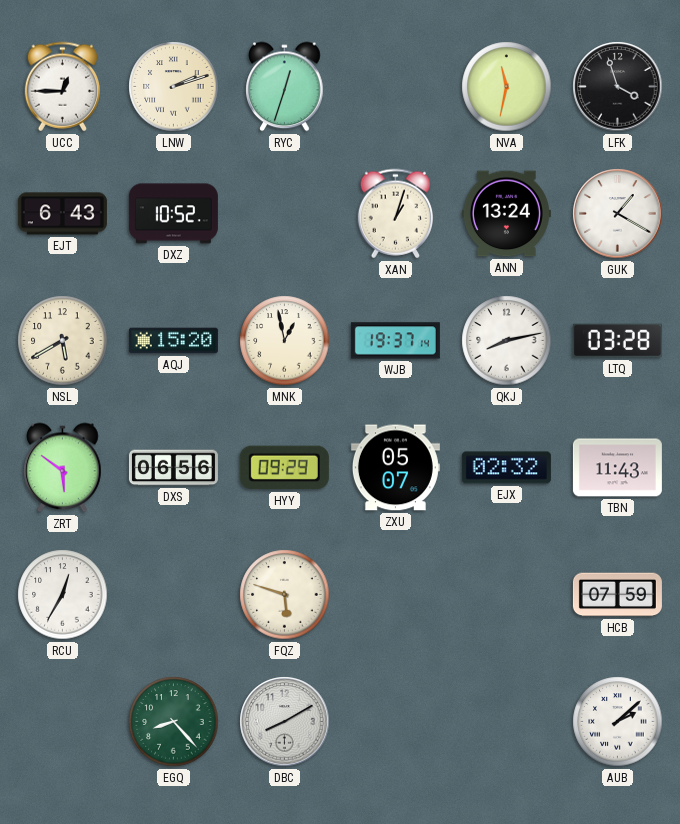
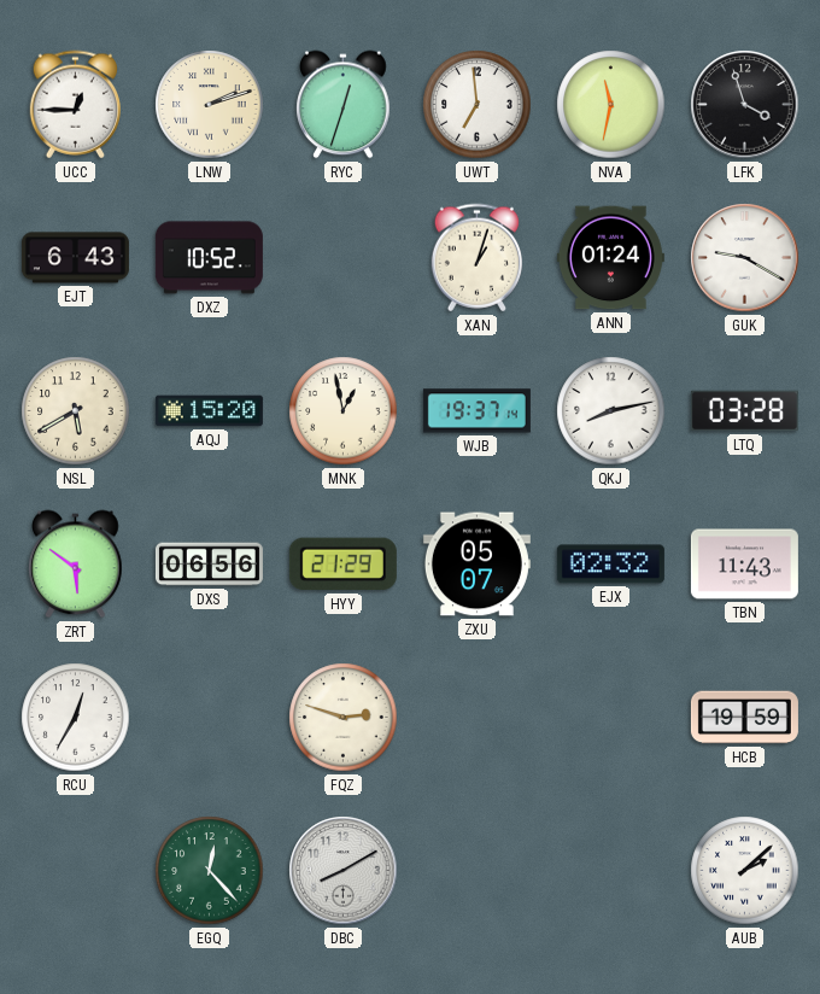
UWT: none -> 6:59 (478, 105)
ANN: 13:24 -> 01:24 (610, 258)
GUK: 1:20 -> 9:20 (745, 258)
HYY: 09:29 -> 21:29 (342, 565)
FQZ: 5:48 -> 2:48 (344, 718)
HCB: 07:59 -> 19:59 (744, 718)
EGQ: 8:23 -> 12:23 (210, 871)
